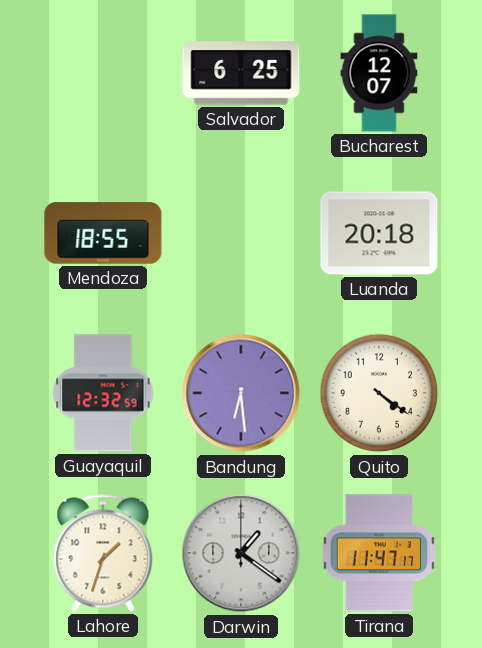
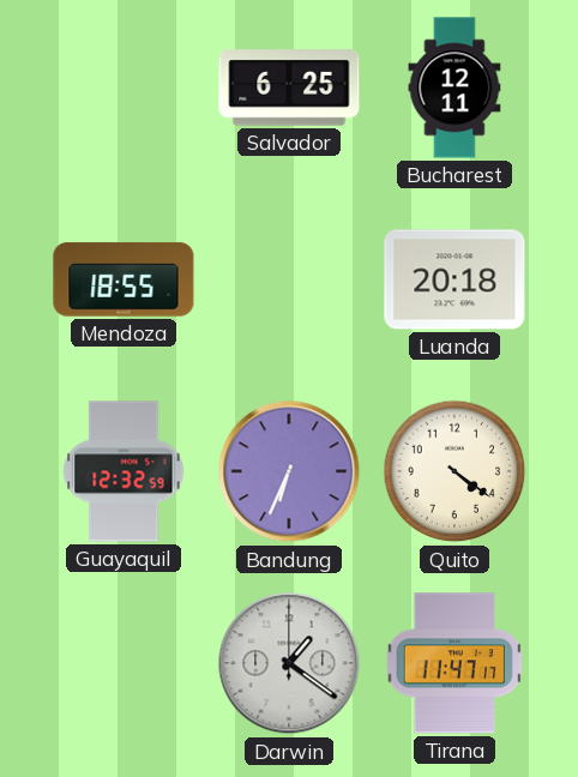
Bucharest: 12:07 -> 12:11 (454, 88)
Bandung: 6:29 -> 6:34 (289, 471)
Lahore: 1:33 -> none (103, 553)
